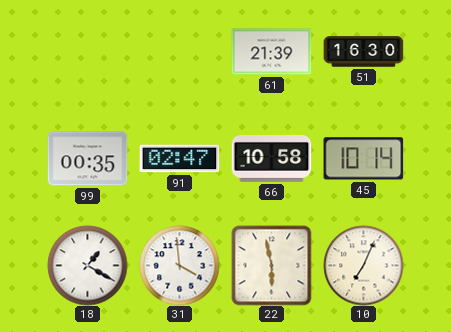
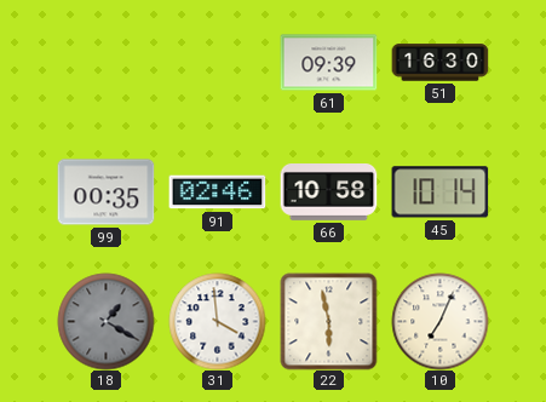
61: 21:39 -> 09:39 (328, 63)
91: 02:47 -> 02:46 (217, 193)
18 dial: white -> grey (105, 321)
